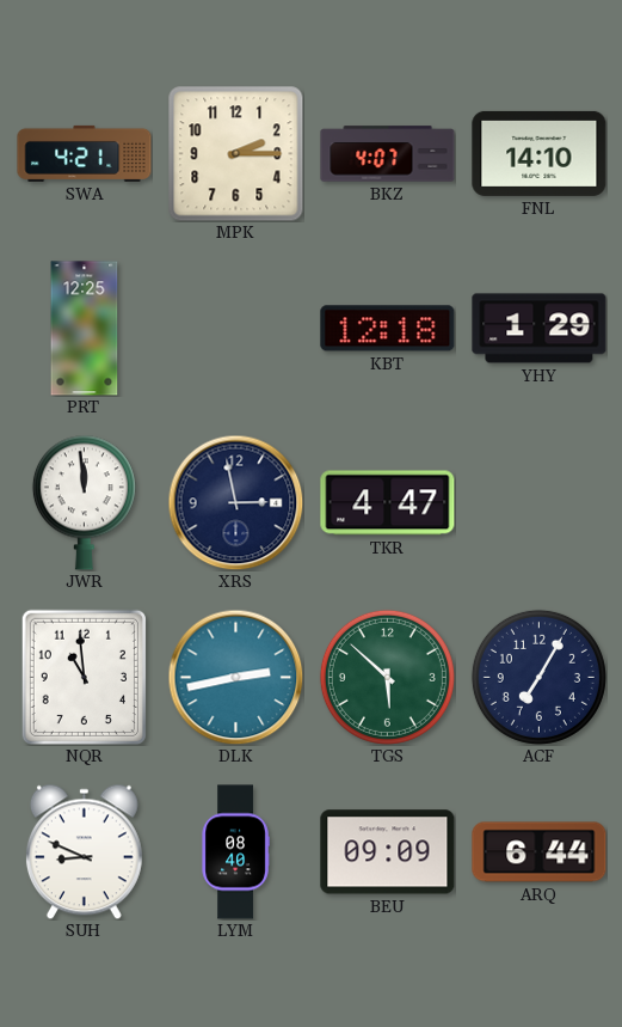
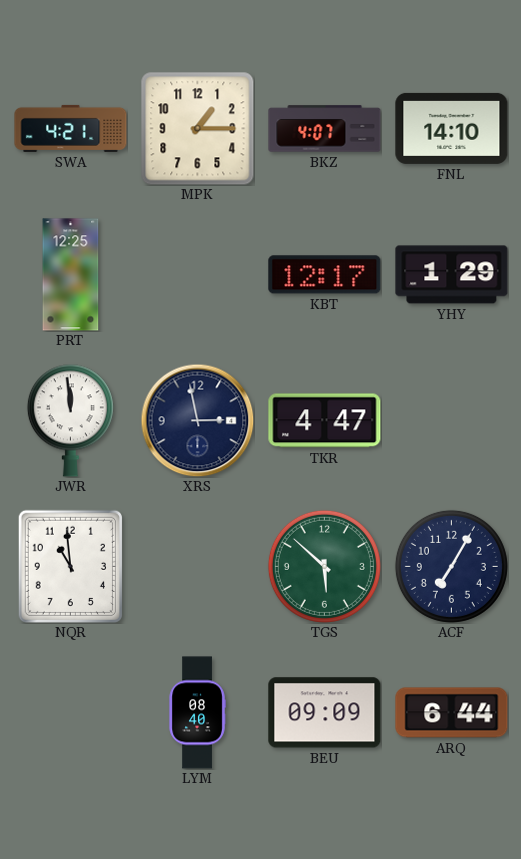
MPK: 2:15 -> 1:15 (198, 129)
KBT: 12:18 -> 12:17 (325, 275)
DLK: 2:43 -> none (235, 677)
SUH: 8:49 -> none (84, 851)
